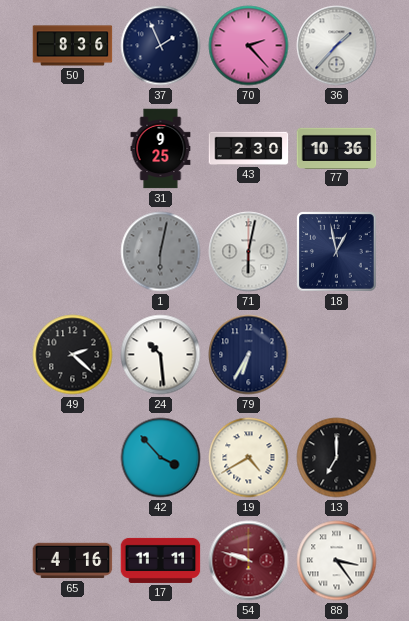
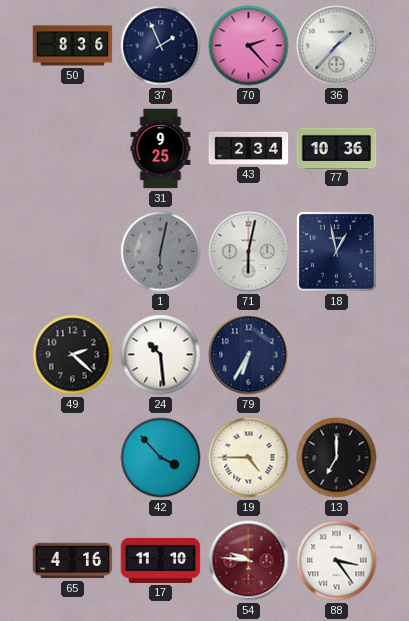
43: 2:30 -> 2:34 (249, 148)
19: 4:40 -> 4:45 (249, 458)
17: 11:11 -> 11:10 (161, 560)
54: 9:48 -> 9:46 (249, 561)
